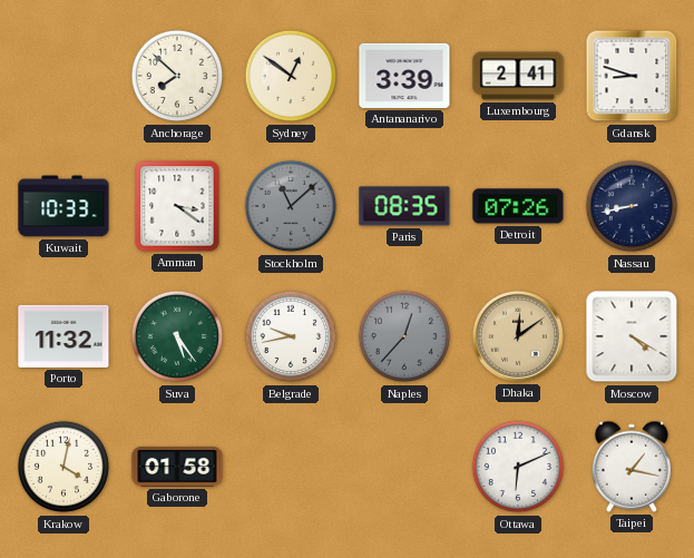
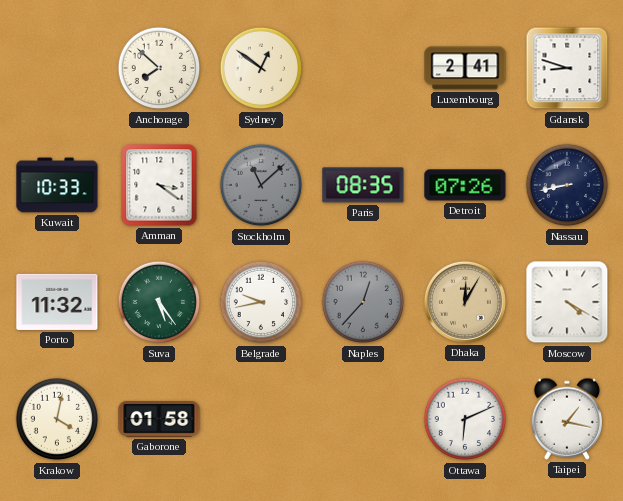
Antananarivo: 3:39 -> none (404, 76)
Dhaka: 12:09 -> 12:05 (465, 302)
